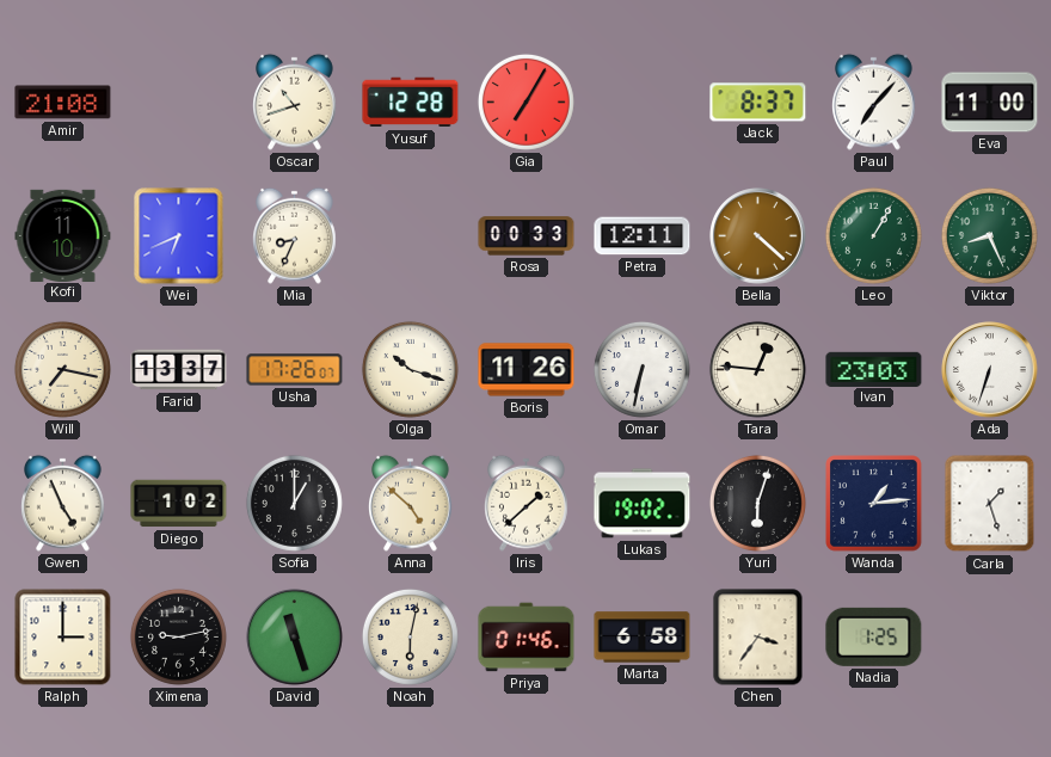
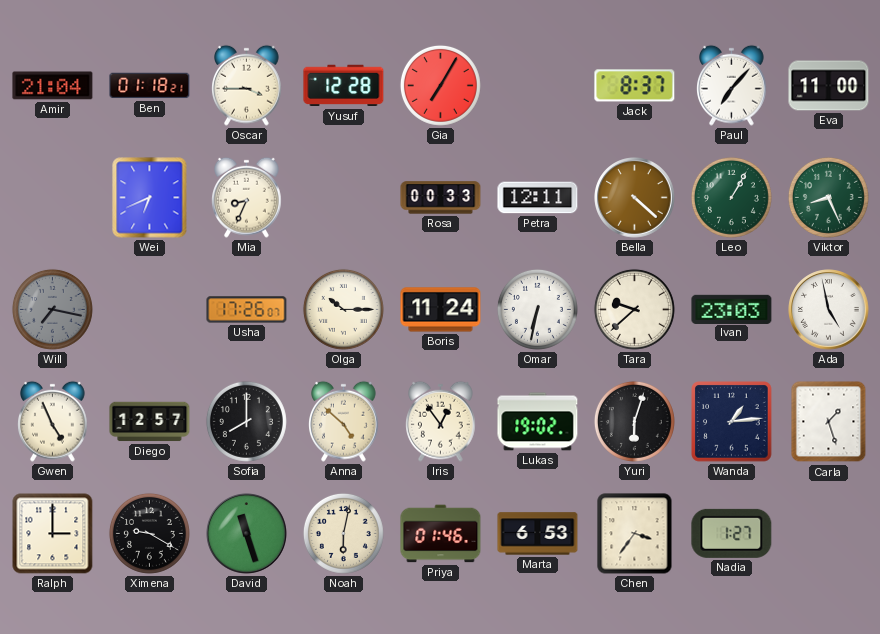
Amir: 21:08 -> 21:04 (53, 86)
Ben: none -> 01:18 (150, 86)
Oscar: 10:42 -> 3:45 (247, 85)
Kofi: 11:10 -> none (63, 235)
Will dial: cream -> grey (52, 309)
Farid: 13:37 -> none (179, 370)
Olga: 10:18 -> 10:15 (343, 309)
Boris: 11:26 -> 11:24 (441, 310)
Tara: 12:46 -> 9:38 (634, 309)
Ada: 6:33 -> 4:58 (829, 310)
Diego: 1:02 -> 12:57 (150, 422)
Sofia: 1:00 -> 8:00 (246, 421)
Iris: 1:38 -> 12:54 (441, 421)
Ximena: 9:13 -> 9:20 (149, 533)
Marta: 6:58 -> 6:53 (538, 534)
Nadia: 1:25 -> 1:27 (732, 533)
